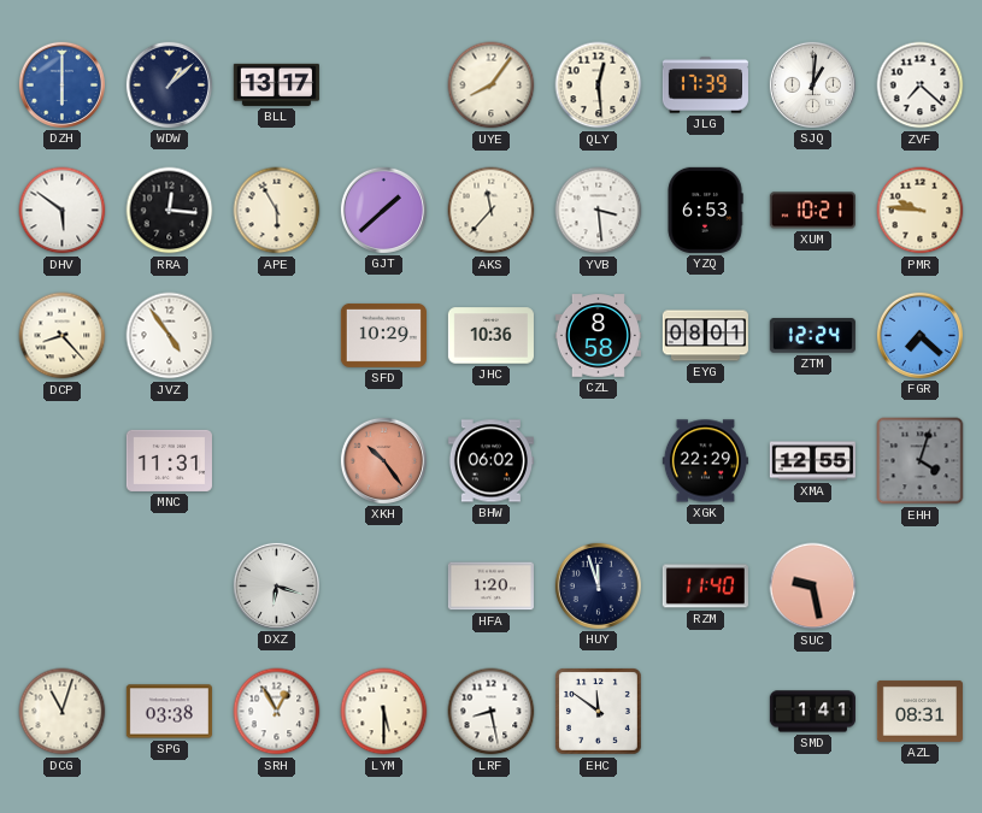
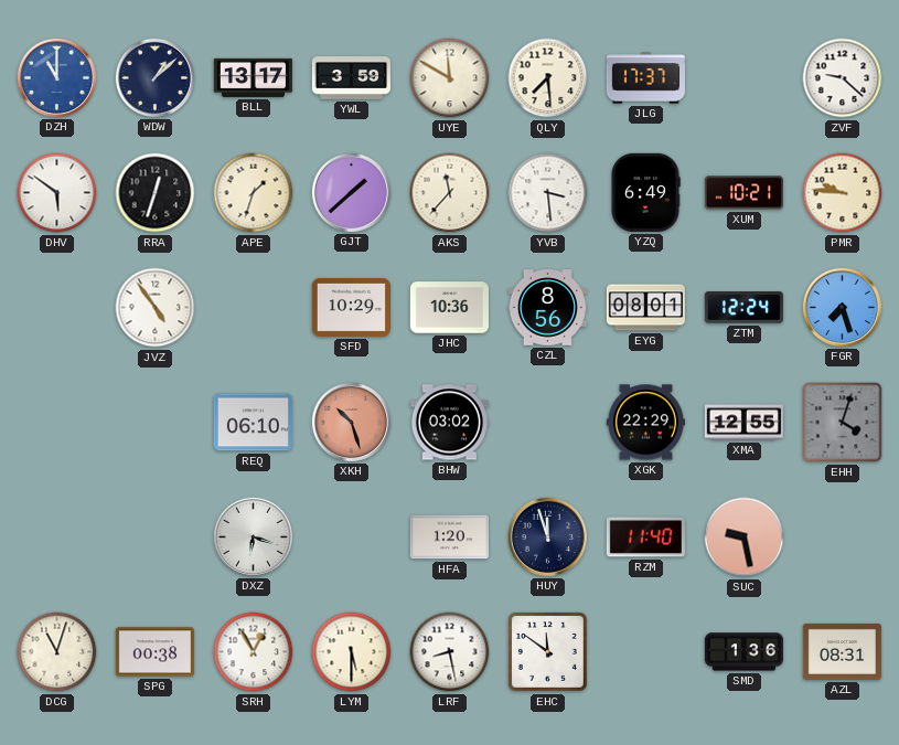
DZH: 6:00 -> 11:00 (56, 77)
YWL: none -> 3:59 (351, 78)
UYE: 8:06 -> 11:50 (450, 78)
QLY: 12:29 -> 7:29 (548, 78)
JLG: 17:39 -> 17:37 (645, 78)
SJQ: 1:01 -> none (812, 84)
ZVF: 7:22 -> 9:22 (843, 78)
RRA: 12:16 -> 12:33 (156, 193)
APE: 5:55 -> 1:33 (254, 193)
YZQ: 6:53 -> 6:49 (645, 192)
DCP: 8:23 -> none (63, 336)
CZL: 8:58 -> 8:56 (547, 308)
FGR: 7:22 -> 7:27 (842, 307)
MNC: 11:31 -> none (169, 460)
REQ: none -> 06:10 (253, 423)
XKH: 10:24 -> 10:27 (351, 422)
BHW: 06:02 -> 03:02 (449, 423)
SPG: 03:38 -> 00:38 (154, 652)
SMD: 1:41 -> 1:36 (743, 652)
